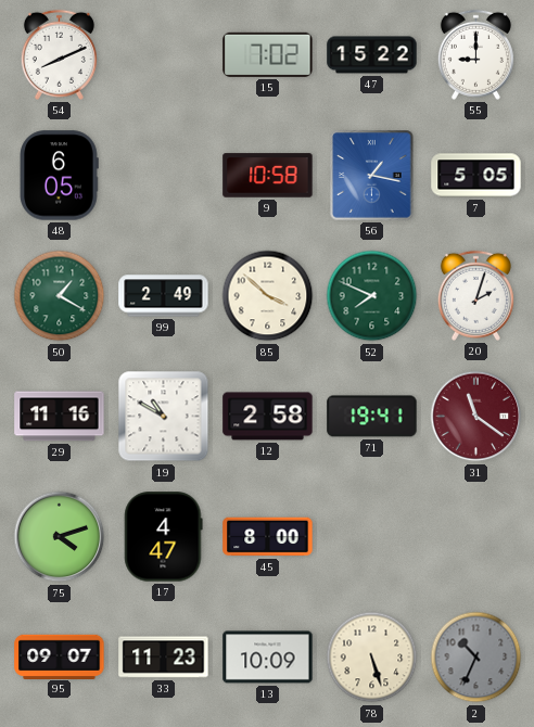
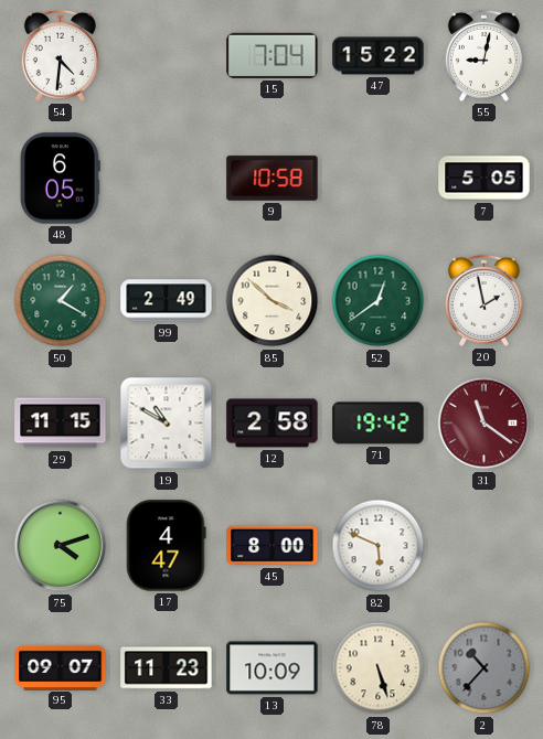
54: 8:11 -> 4:31 (60, 55)
15: 7:02 -> 7:04 (273, 55)
55: 9:00 -> 9:02 (483, 55)
56: 1:17 -> none (372, 176)
52: 7:49 -> 12:39 (379, 301)
20: 2:03 -> 1:58 (483, 300)
29: 11:16 -> 11:15 (61, 424)
71: 19:41 -> 19:42 (379, 424)
82: none -> 5:49 (379, 546)
2: 10:34 -> 10:37 (485, 668)
